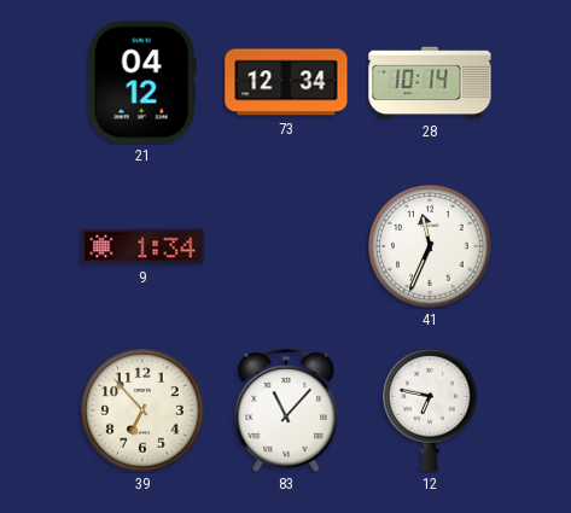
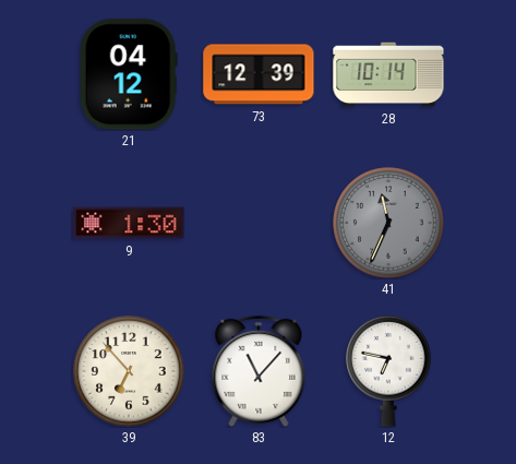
73: 12:34 -> 12:39 (259, 74)
9: 1:34 -> 1:30 (129, 223)
41 dial: white -> grey (388, 223)
